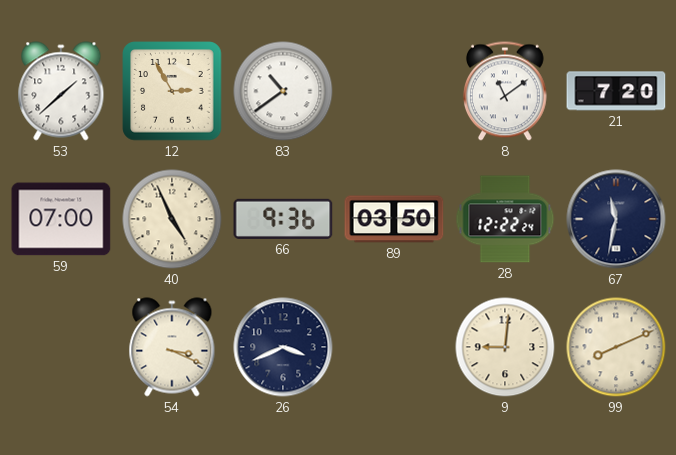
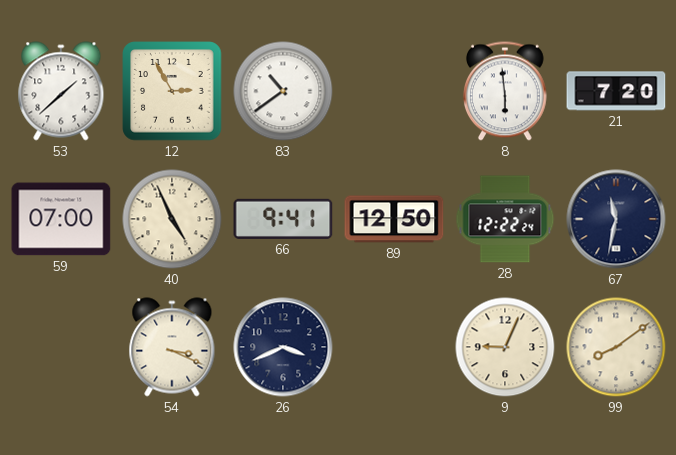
8: 11:09 -> 5:59 (505, 91)
66: 9:36 -> 9:41 (283, 219)
89: 03:50 -> 12:50 (394, 219)
9: 9:01 -> 9:04 (505, 347)
99: 8:11 -> 8:09 (616, 347)
